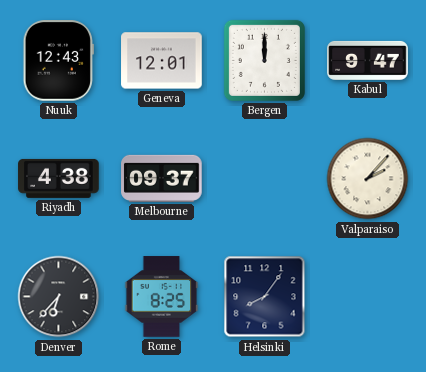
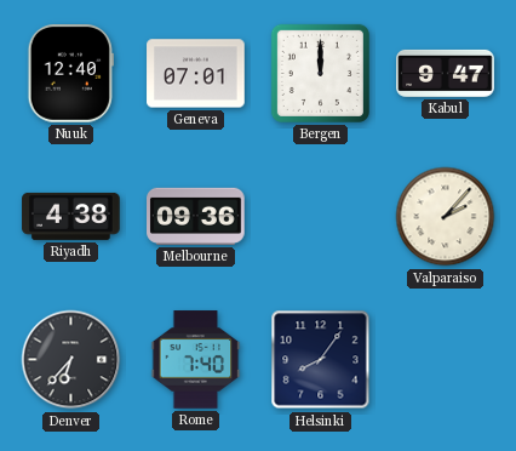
Nuuk: 12:43 -> 12:40 (70, 74)
Geneva: 12:01 -> 07:01 (196, 74)
Melbourne: 09:37 -> 09:36 (196, 216)
Rome: 8:25 -> 7:40 (196, 360)
